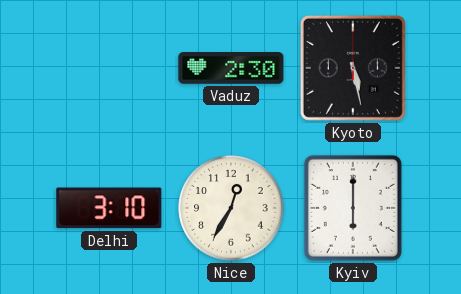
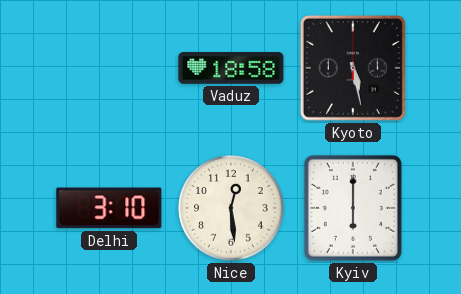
Vaduz: 2:30 -> 18:58 (231, 69)
Nice: 12:35 -> 12:29 (231, 208)
